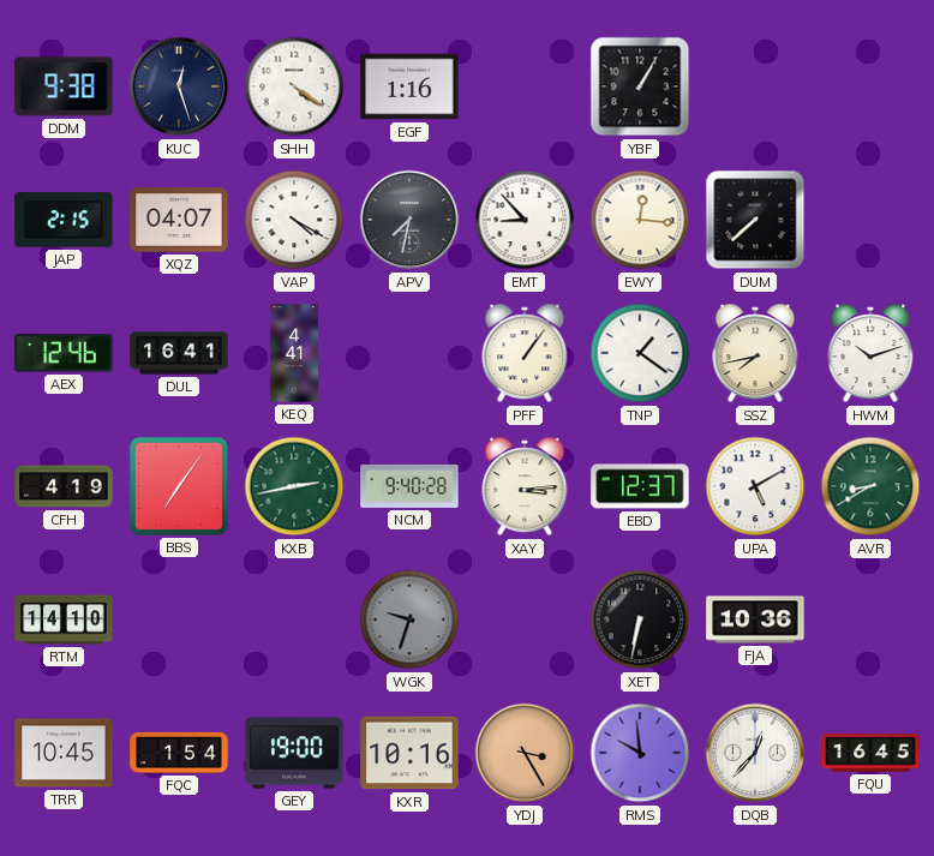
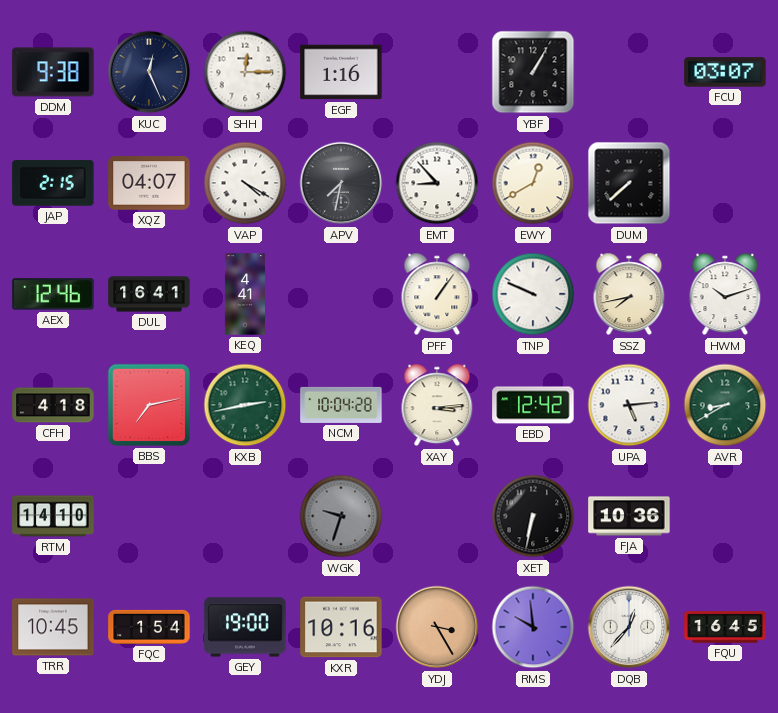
KUC: 12:27 -> 12:26 (149, 72)
SHH: 4:21 -> 12:15 (245, 72)
FCU: none -> 03:07 (725, 72)
EWY: 12:16 -> 12:40 (533, 183)
TNP: 1:21 -> 9:49 (533, 294)
CFH: 4:19 -> 4:18 (53, 405)
BBS: 7:06 -> 7:13 (149, 405)
NCM: 9:40 -> 10:04 (341, 405)
EBD: 12:37 -> 12:42 (533, 405)
UPA: 5:10 -> 5:14 (629, 405)
